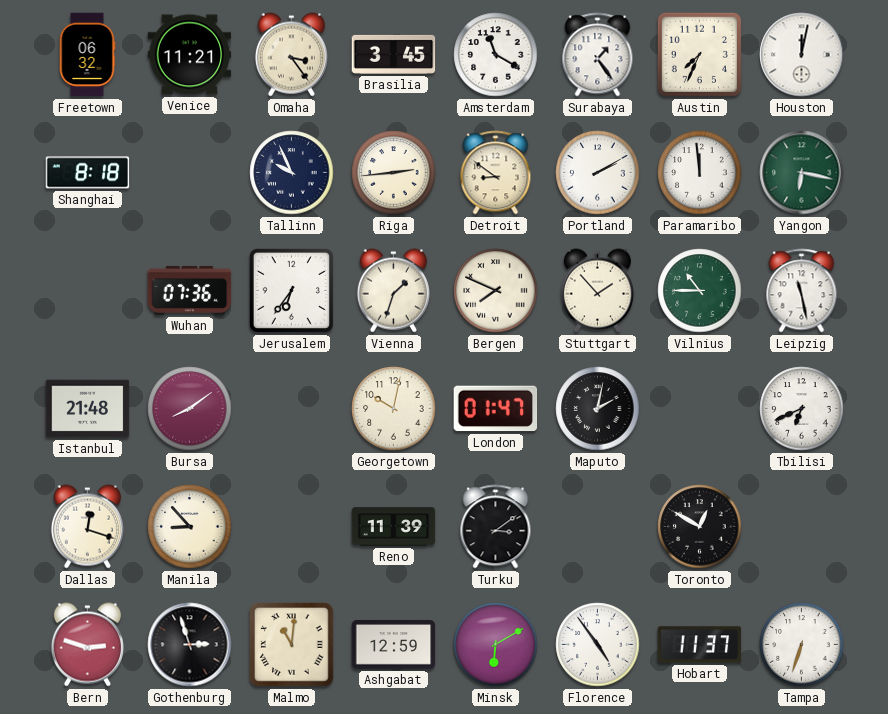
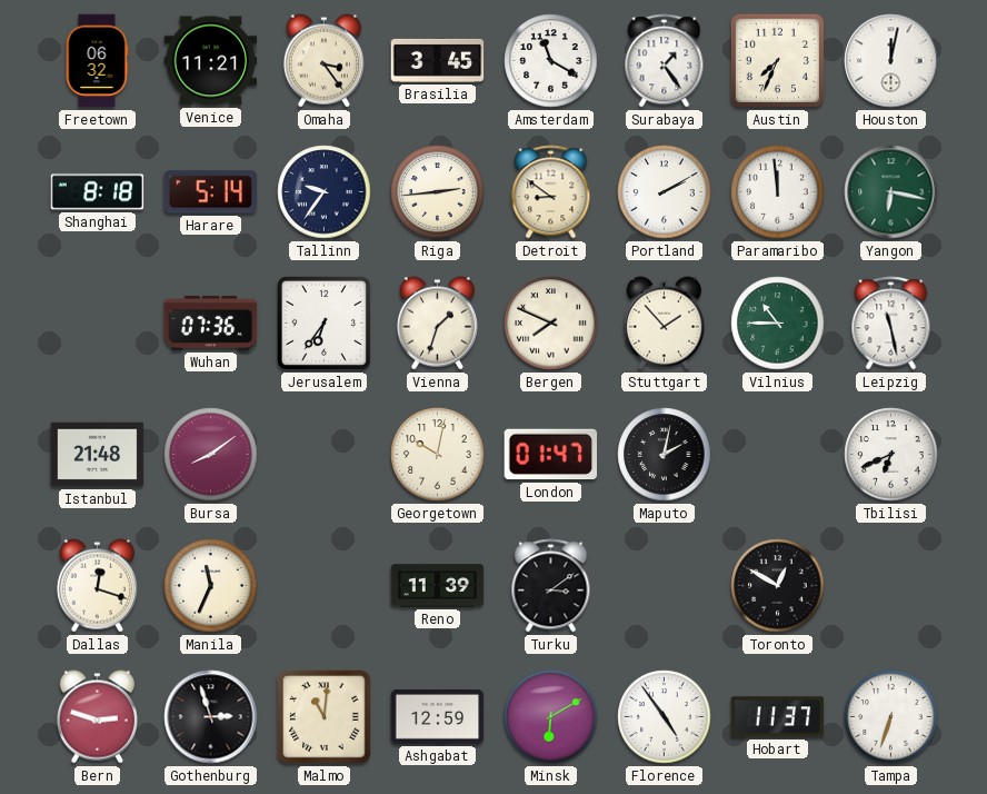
Harare: none -> 5:14 (211, 192)
Tallinn: 9:56 -> 9:36 (325, 192)
Manila: 8:53 -> 11:34 (211, 586)
